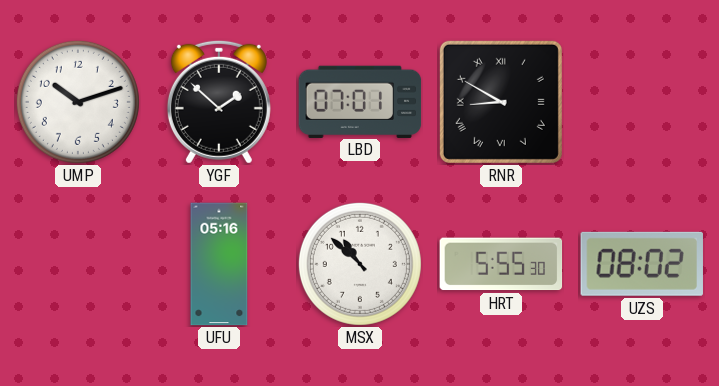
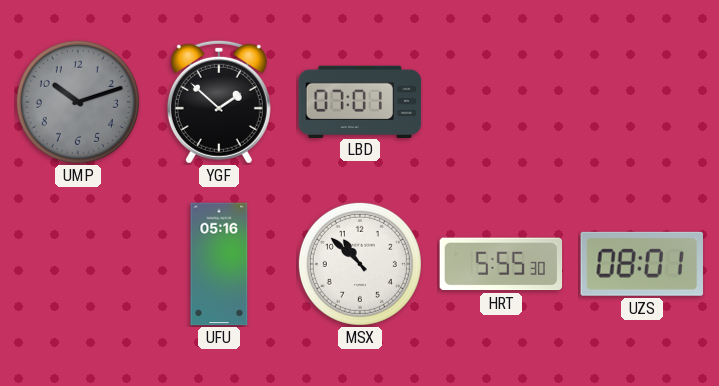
UMP dial: white -> grey (78, 102)
RNR: 8:50 -> none (501, 102)
UZS: 08:02 -> 08:01 (642, 264)
